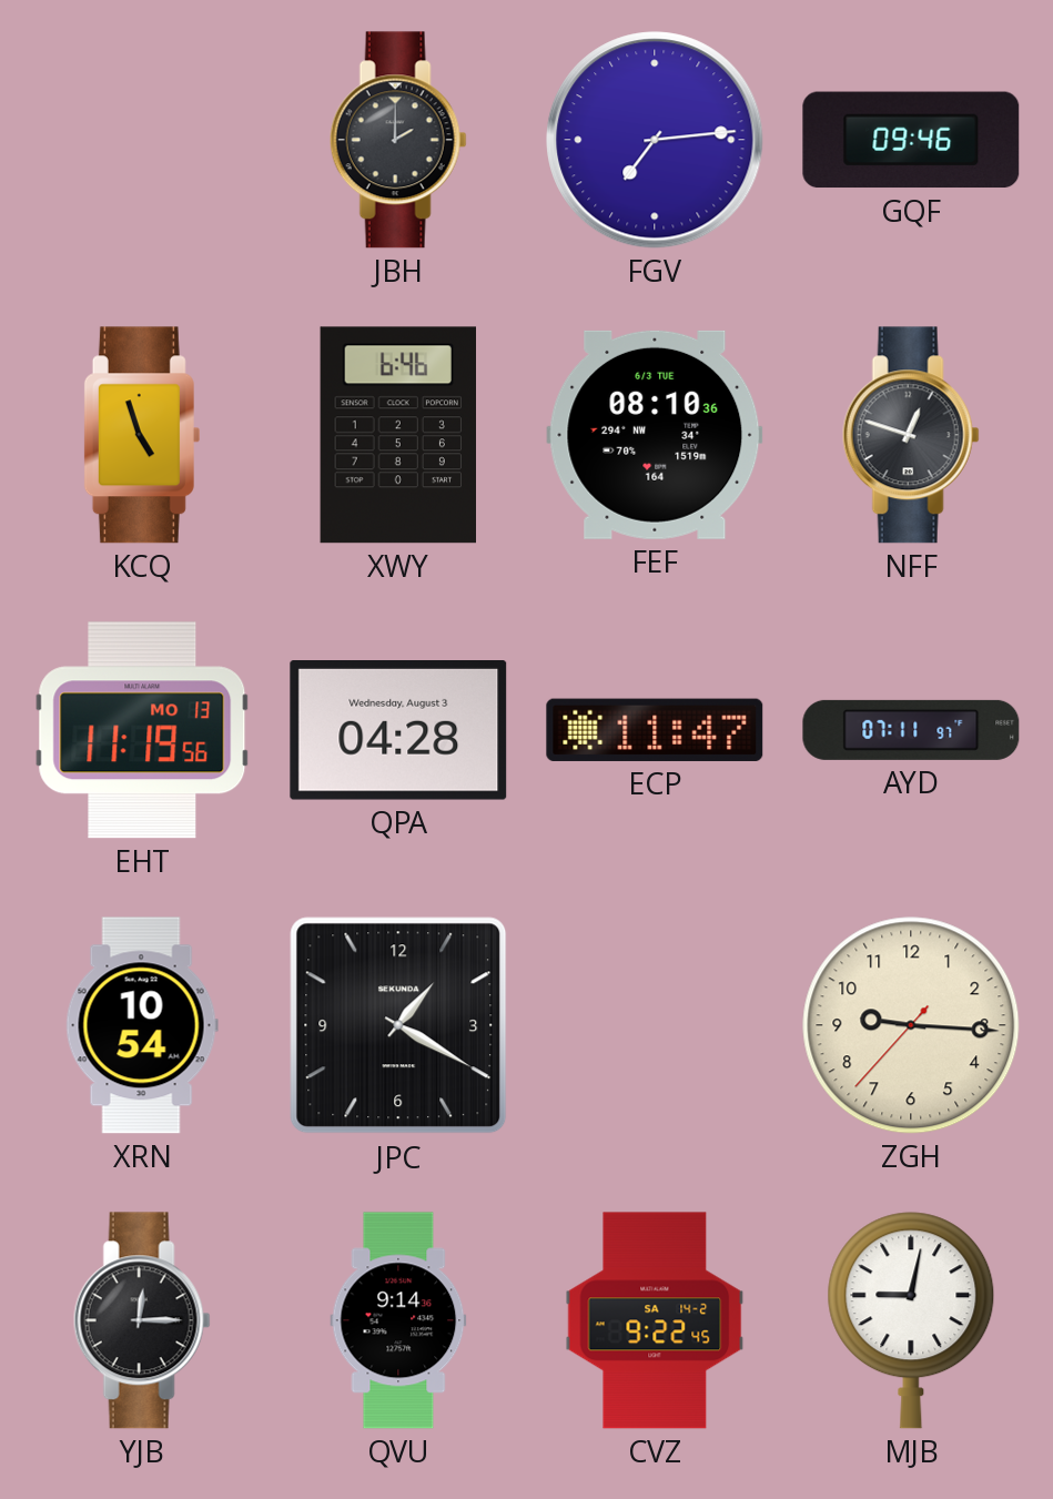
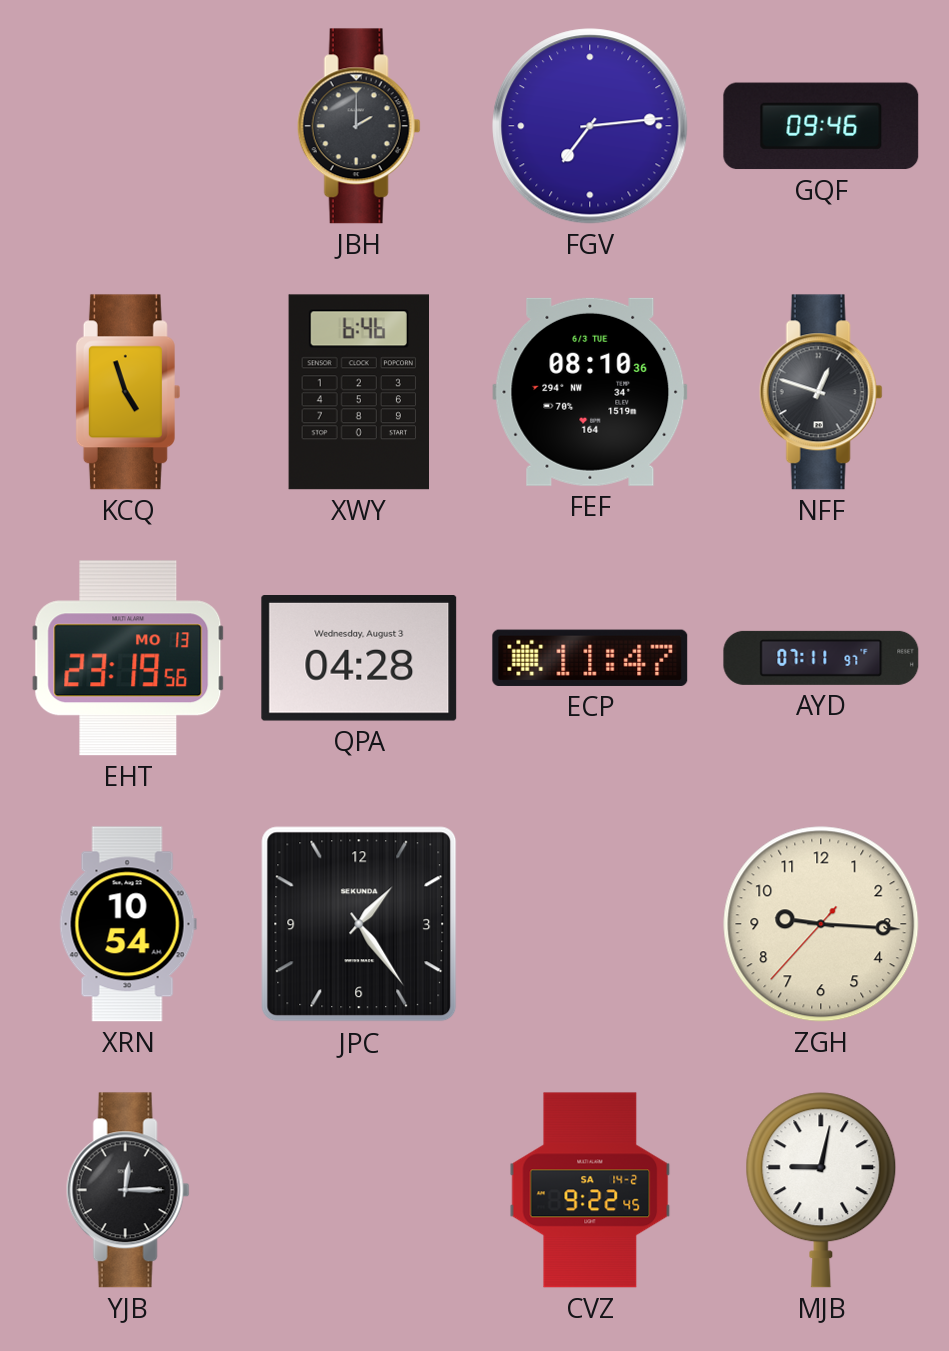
EHT: 11:19 -> 23:19 (128, 658)
JPC: 1:20 -> 1:24 (359, 924)
QVU: 9:14 -> none (398, 1320)
